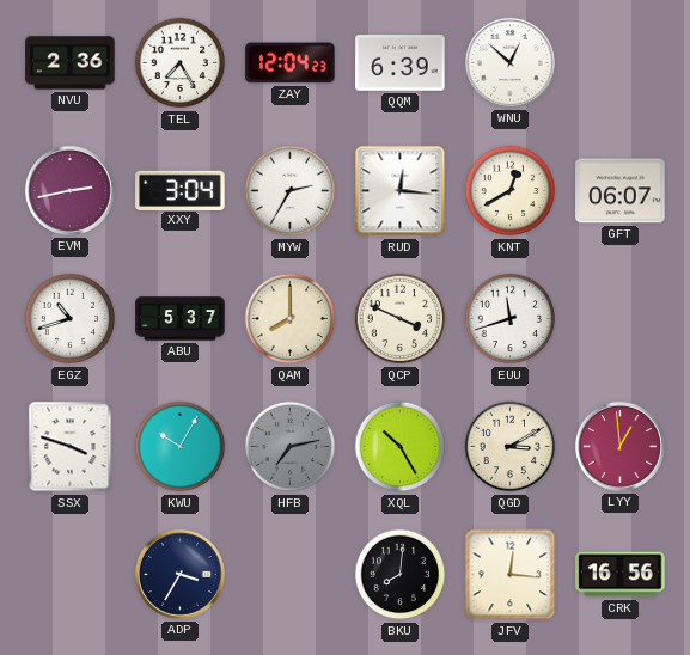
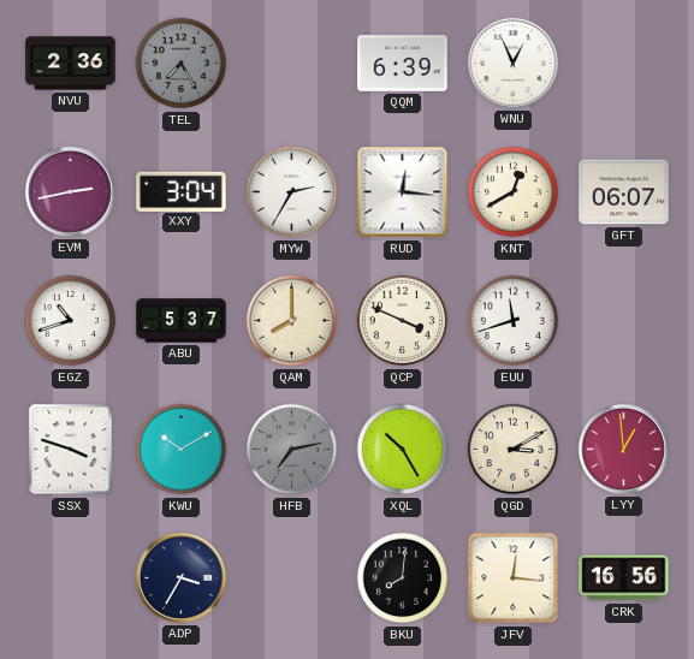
TEL dial: white -> grey (182, 64)
ZAY: 12:04 -> none (291, 63)
WNU: 12:52 -> 12:56 (512, 63)
KWU: 10:05 -> 10:10 (182, 450)
